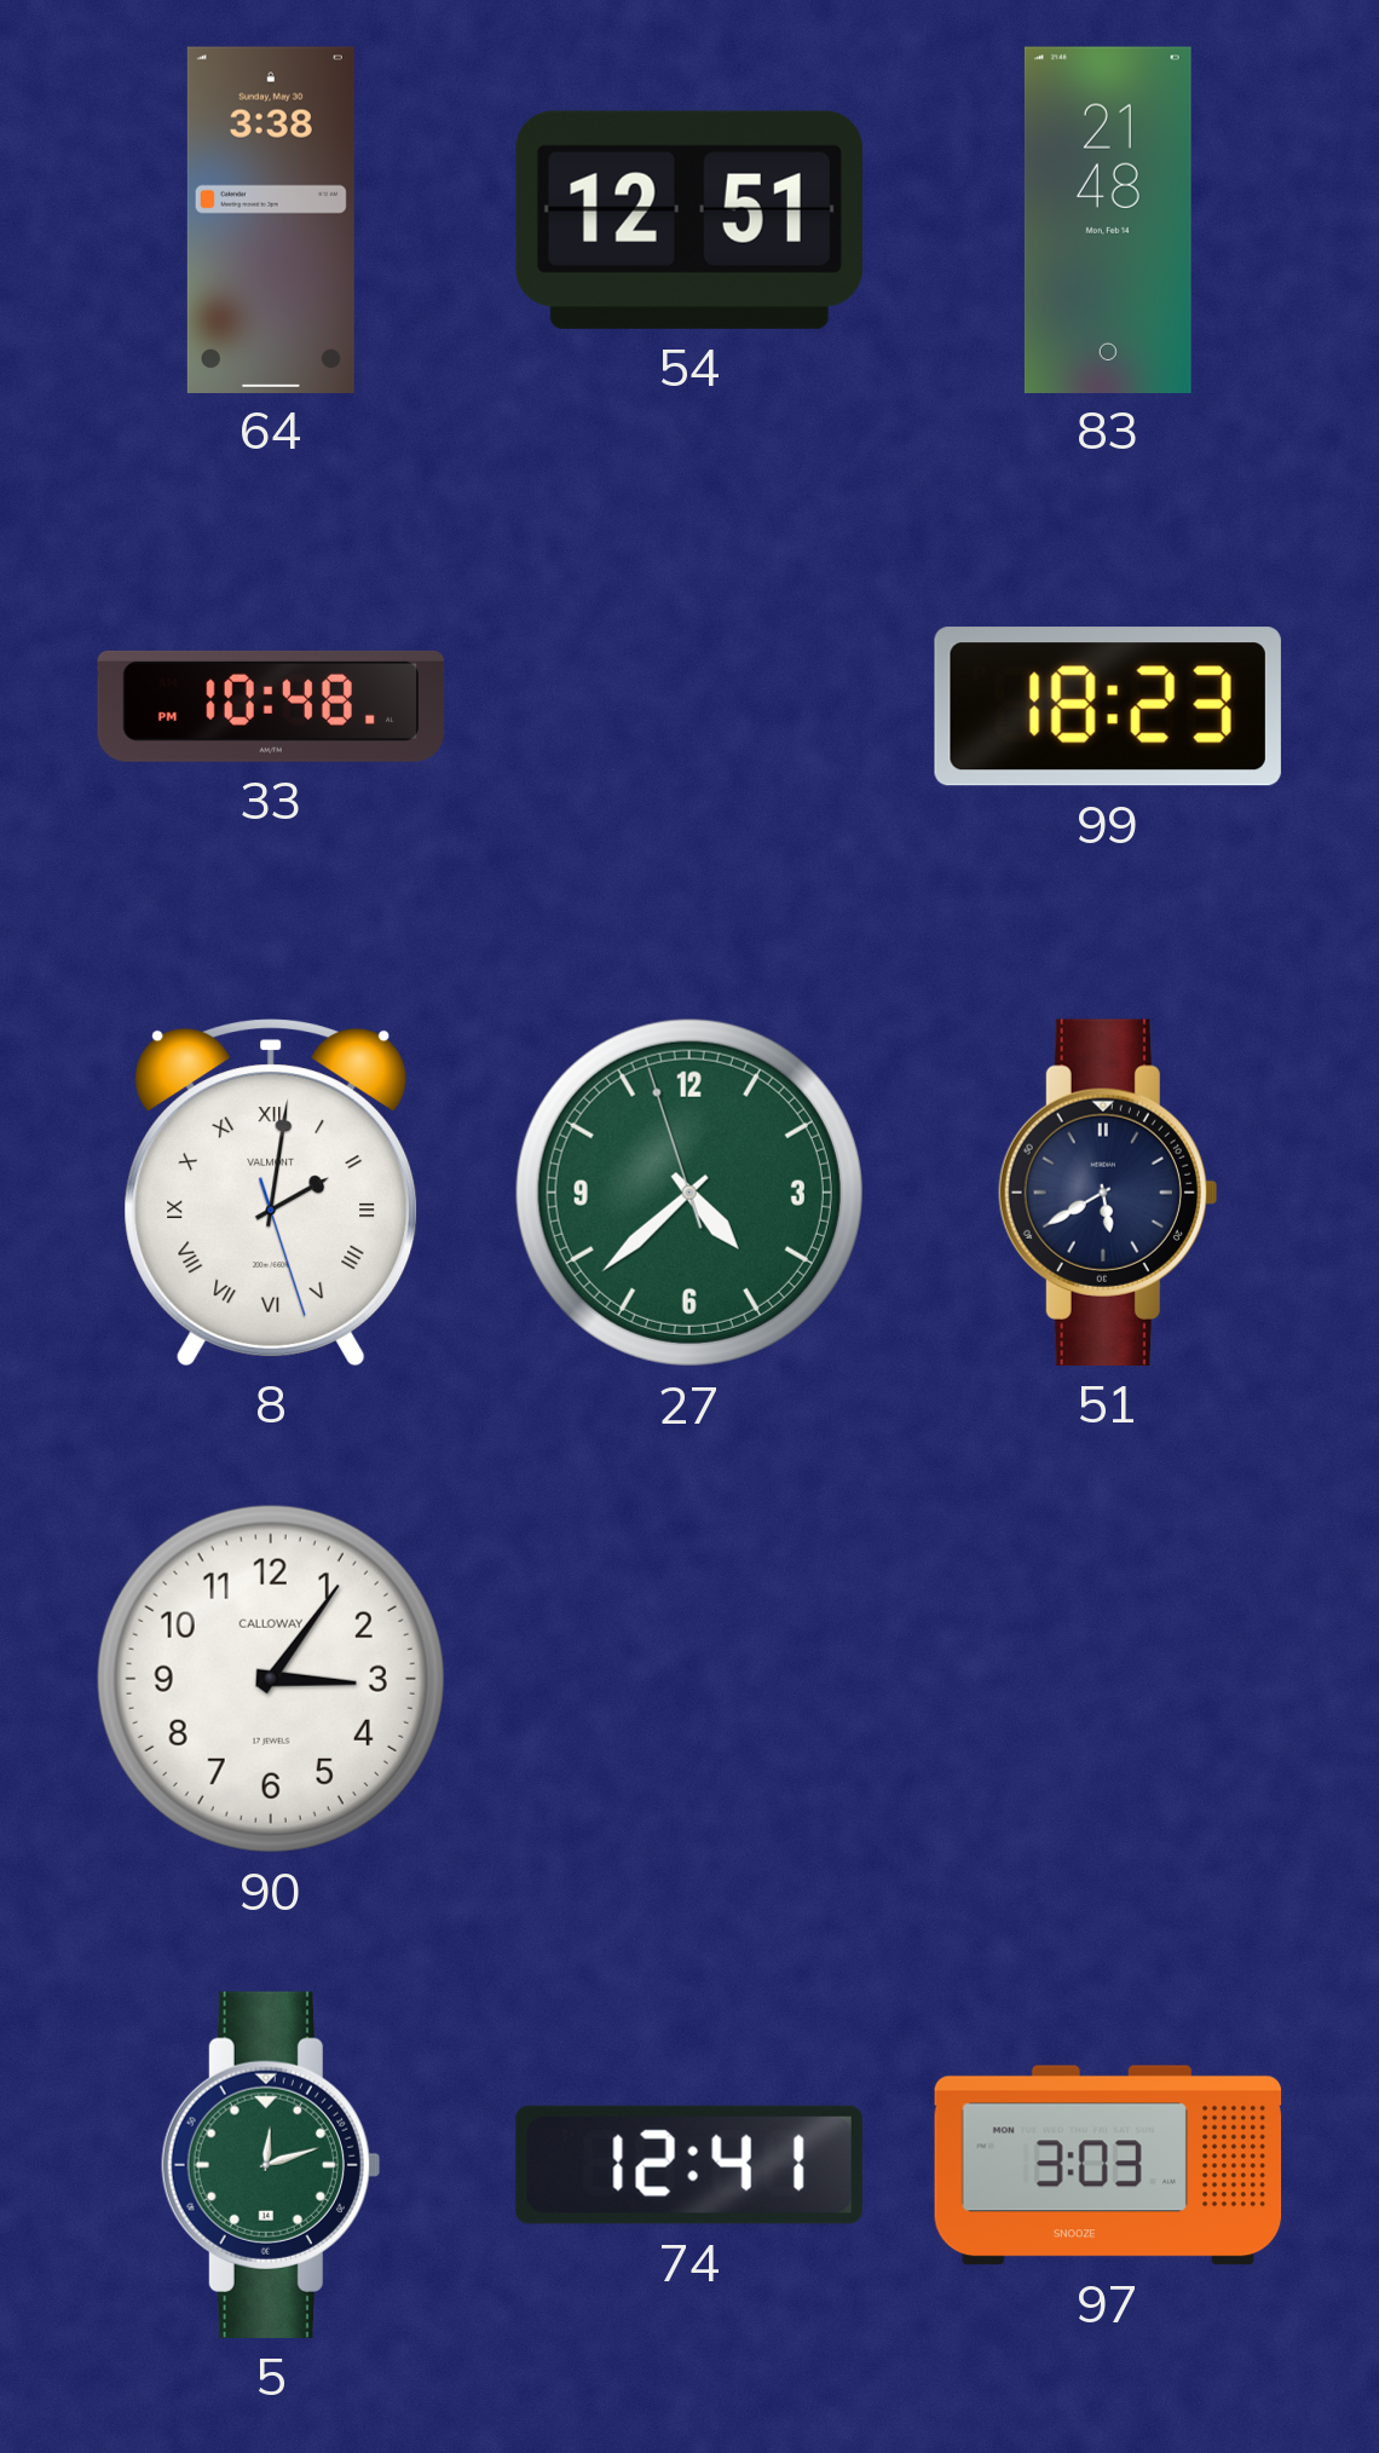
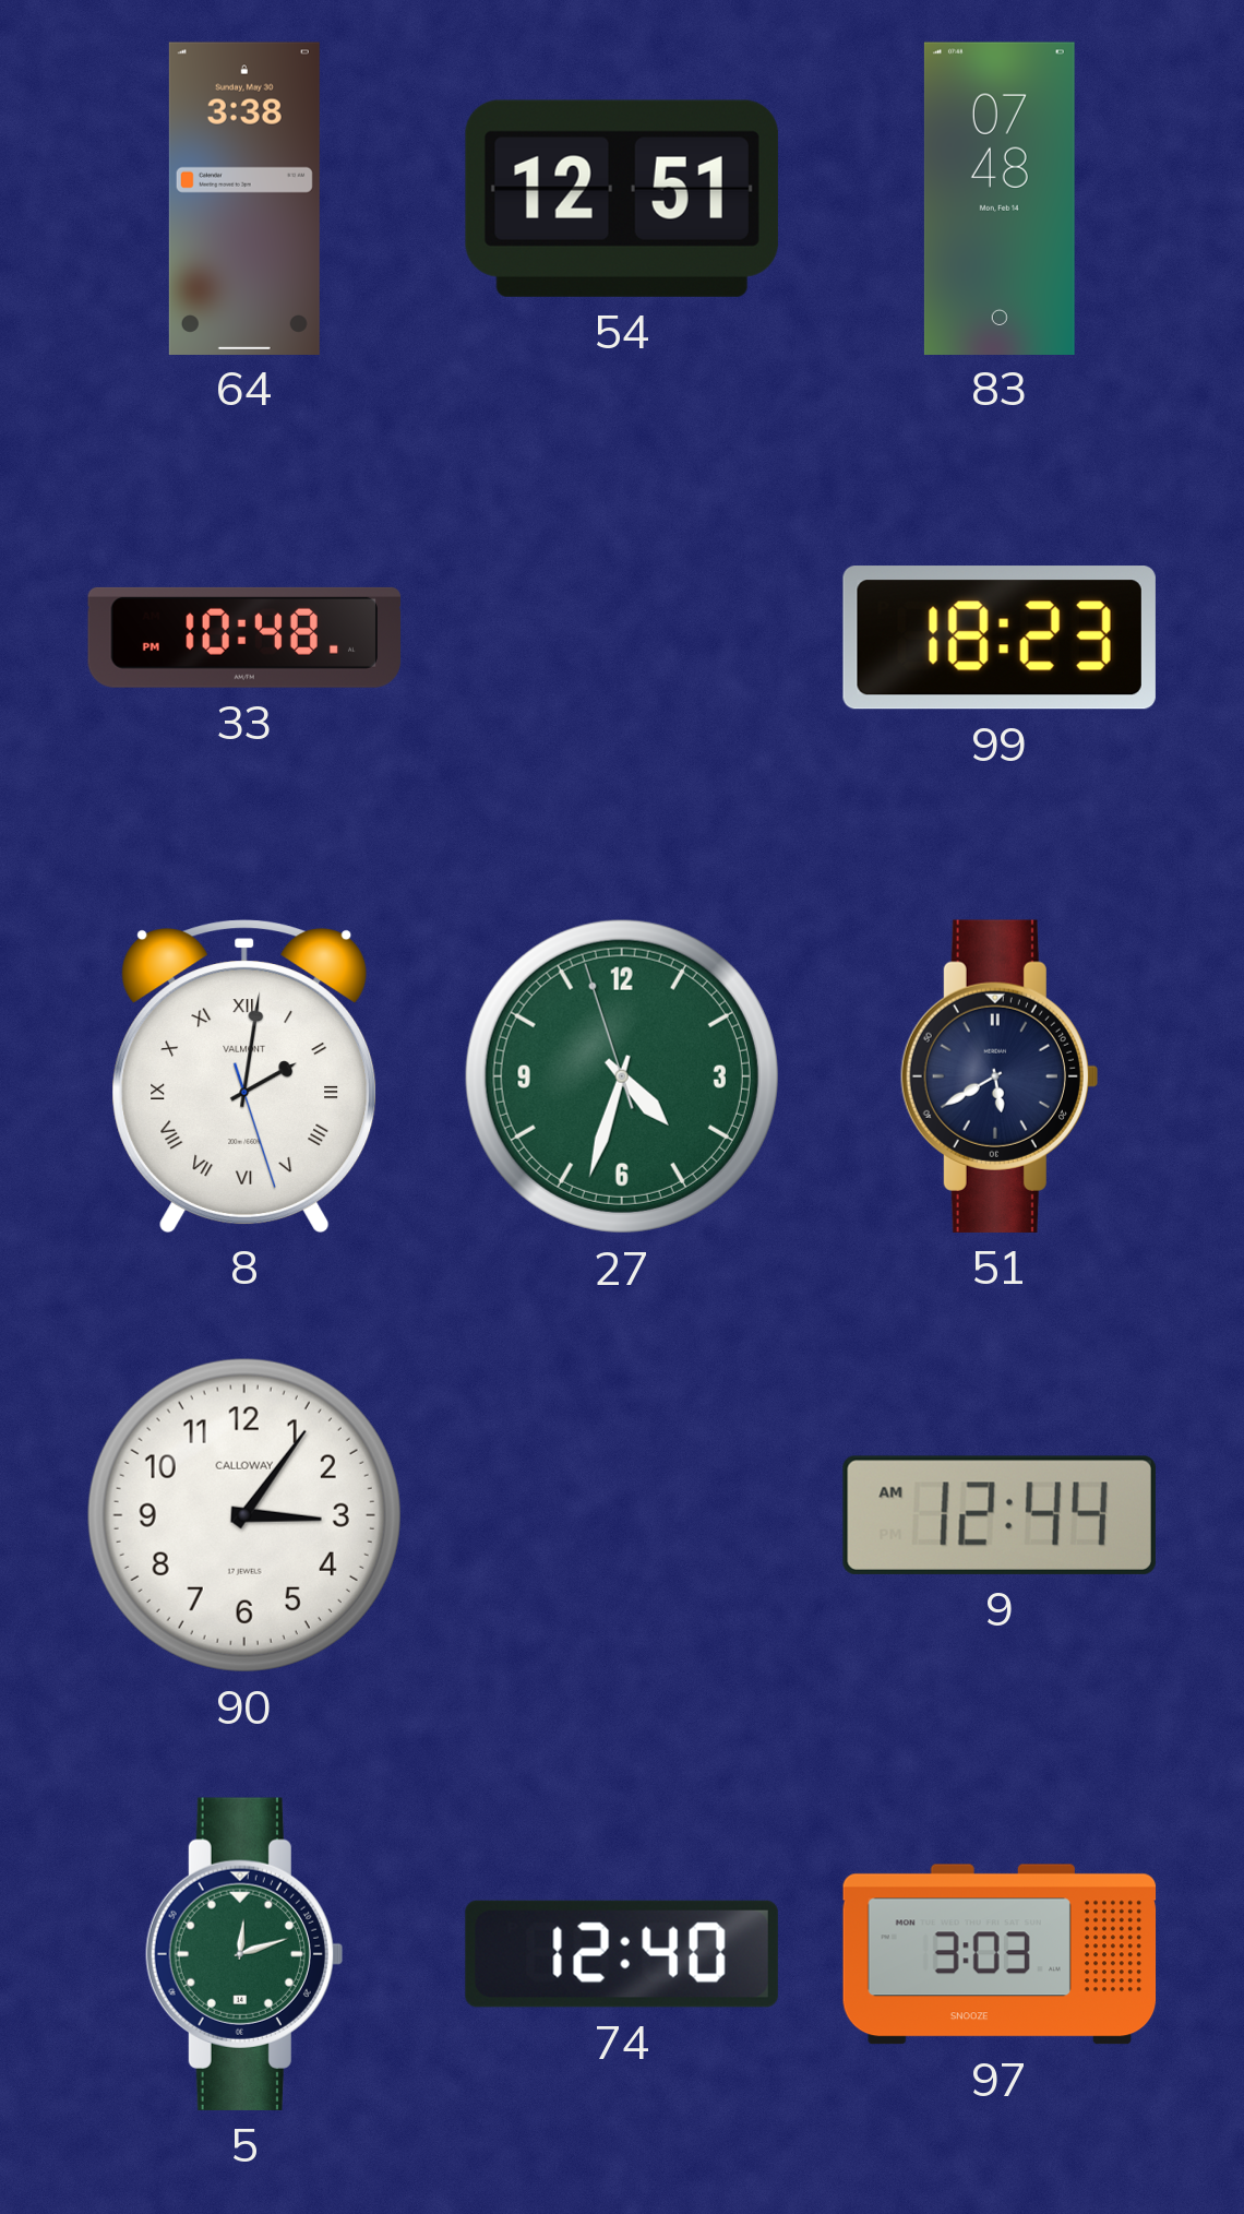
83: 21:48 -> 07:48 (1000, 198)
27: 4:37 -> 4:32 (622, 1076)
9: none -> 12:44 (1000, 1515)
74: 12:41 -> 12:40 (622, 1954)
